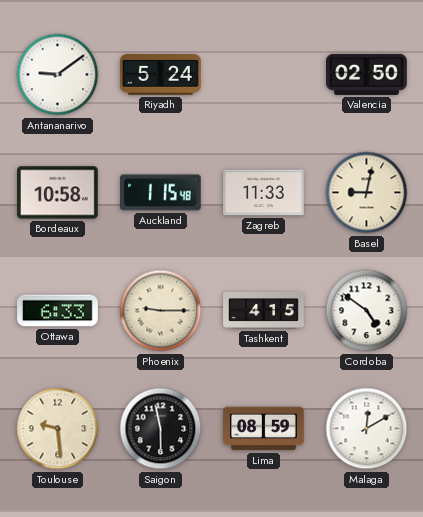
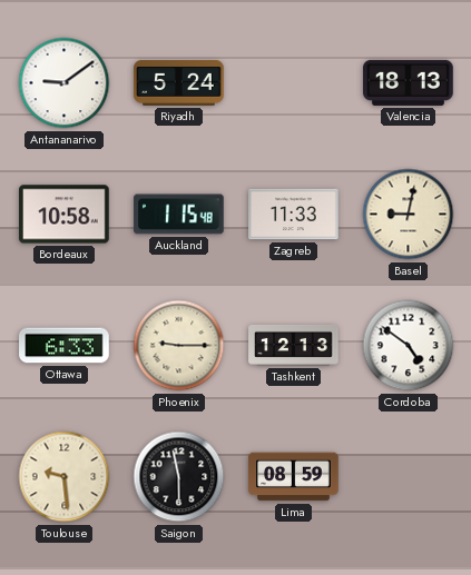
Valencia: 02:50 -> 18:13 (409, 82)
Tashkent: 4:15 -> 12:13 (294, 345)
Malaga: 12:10 -> none (367, 429)
